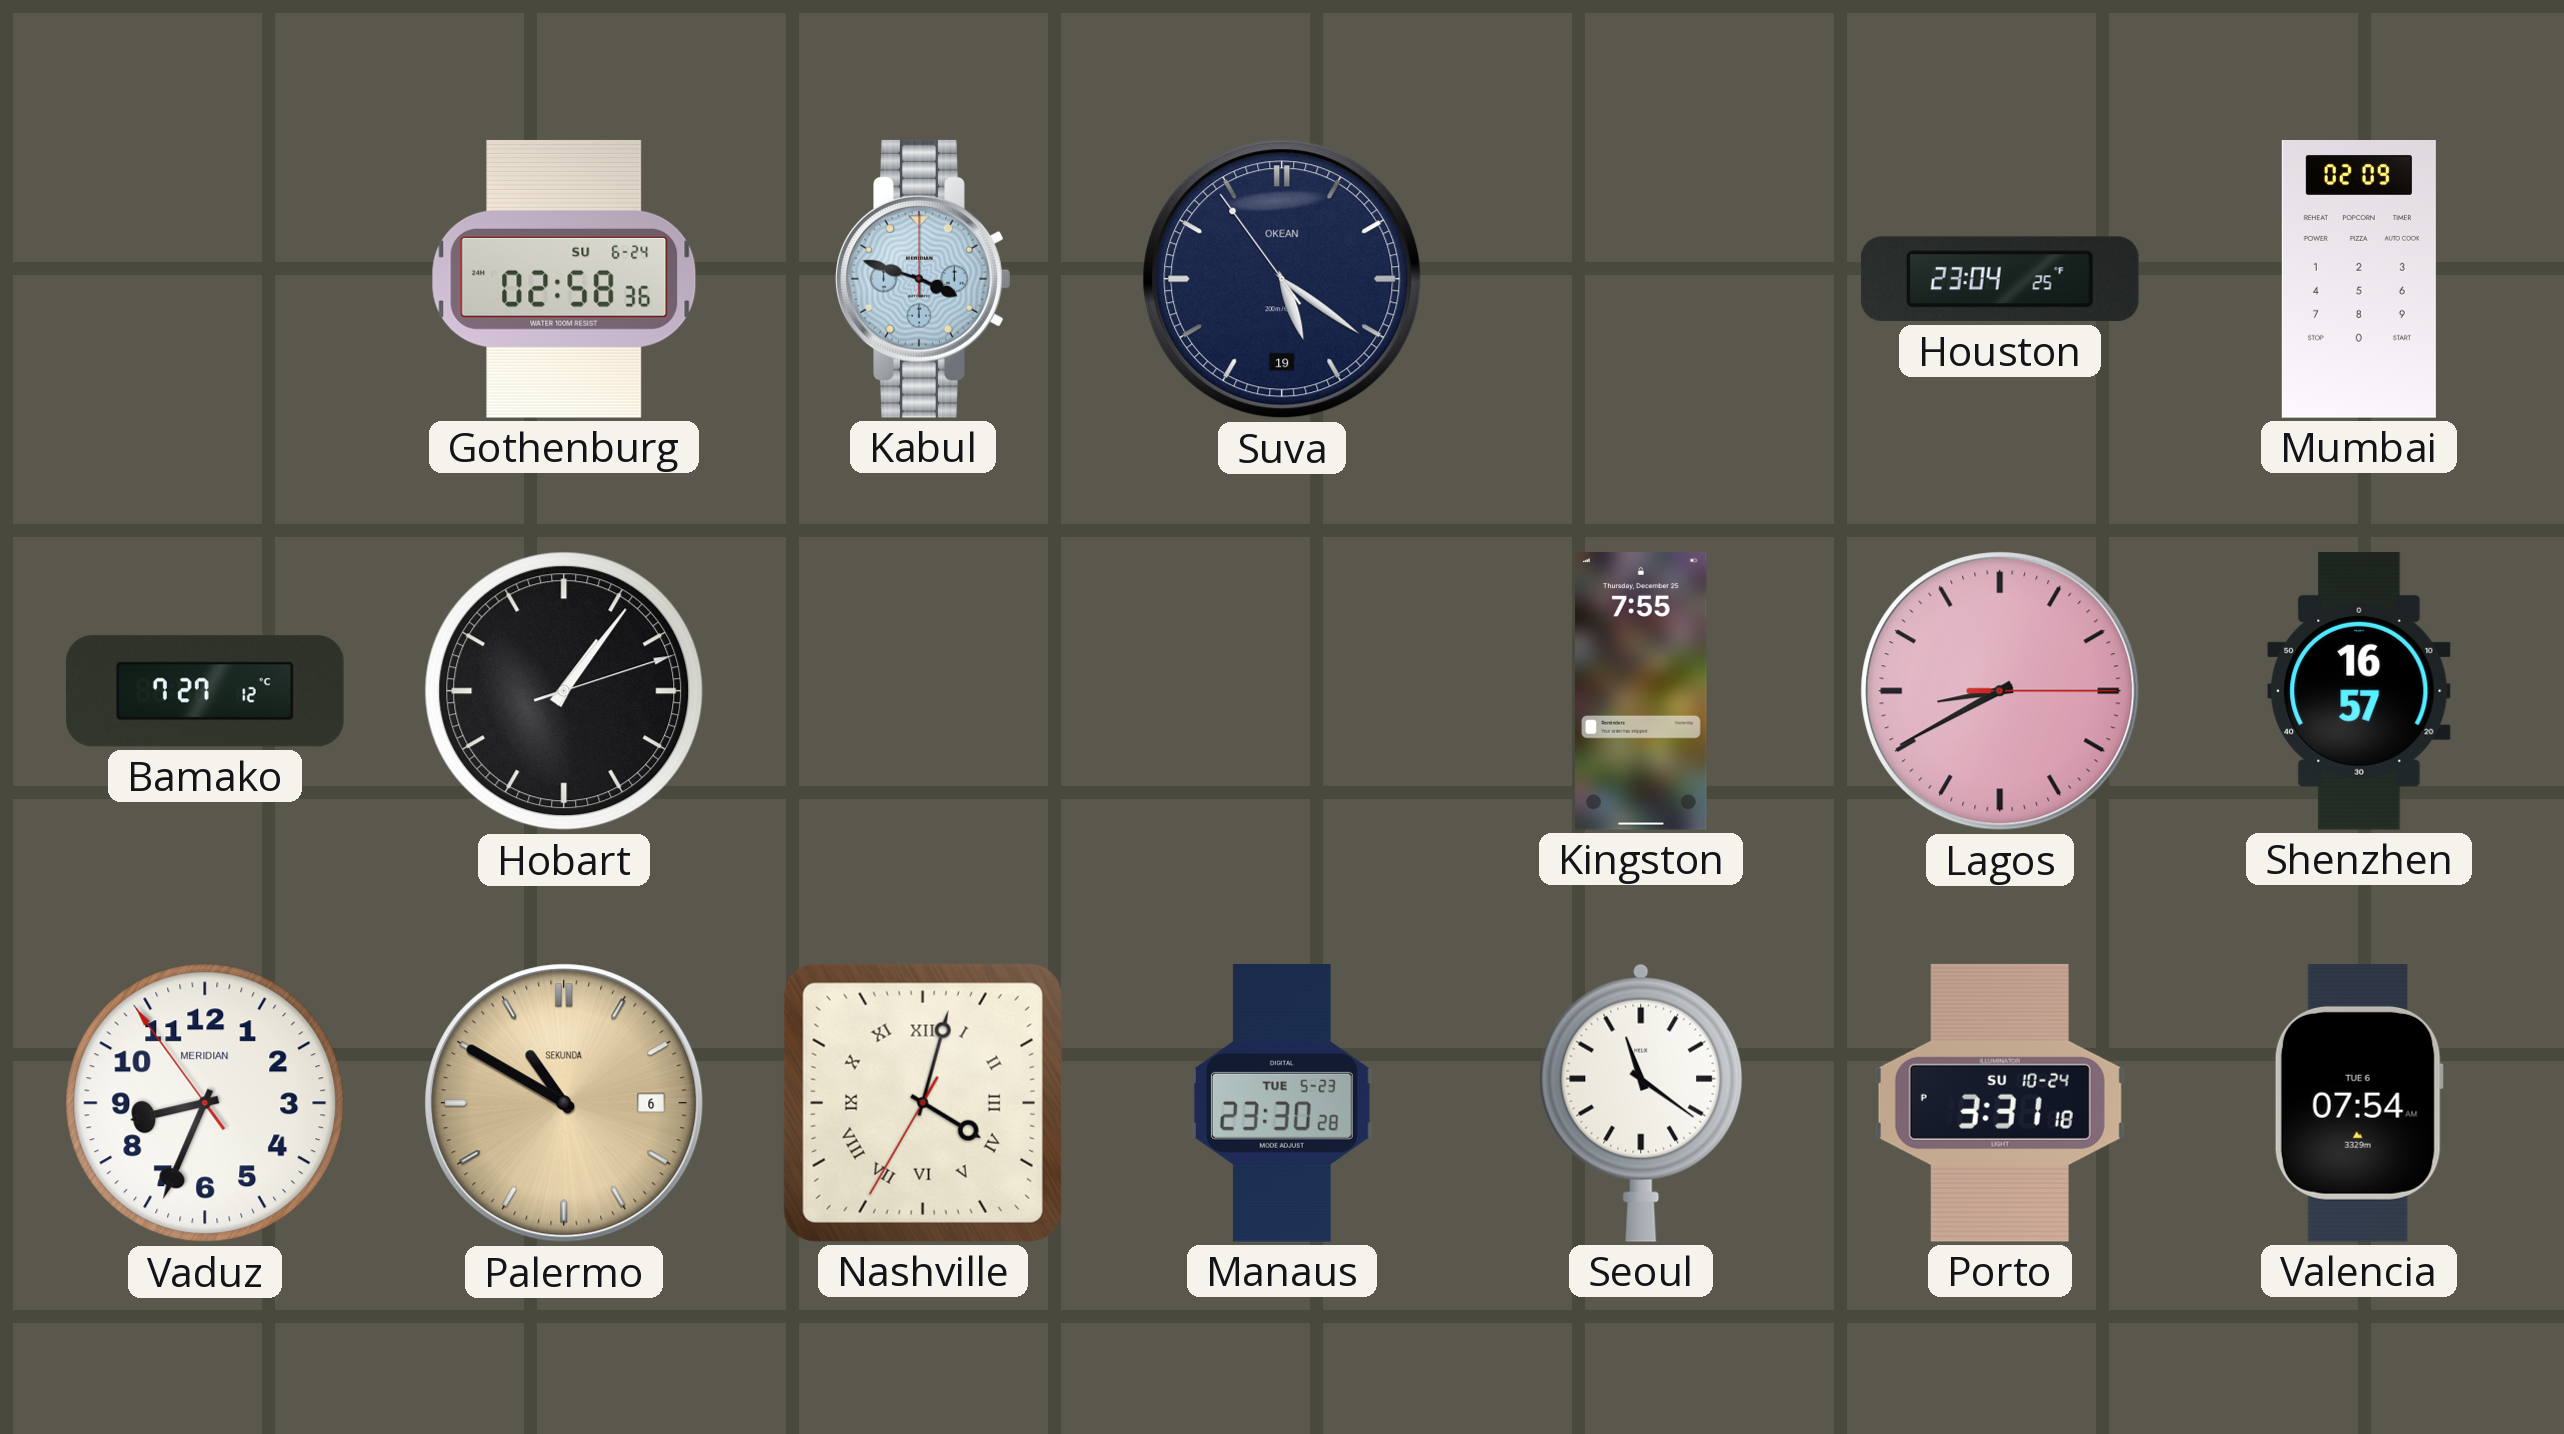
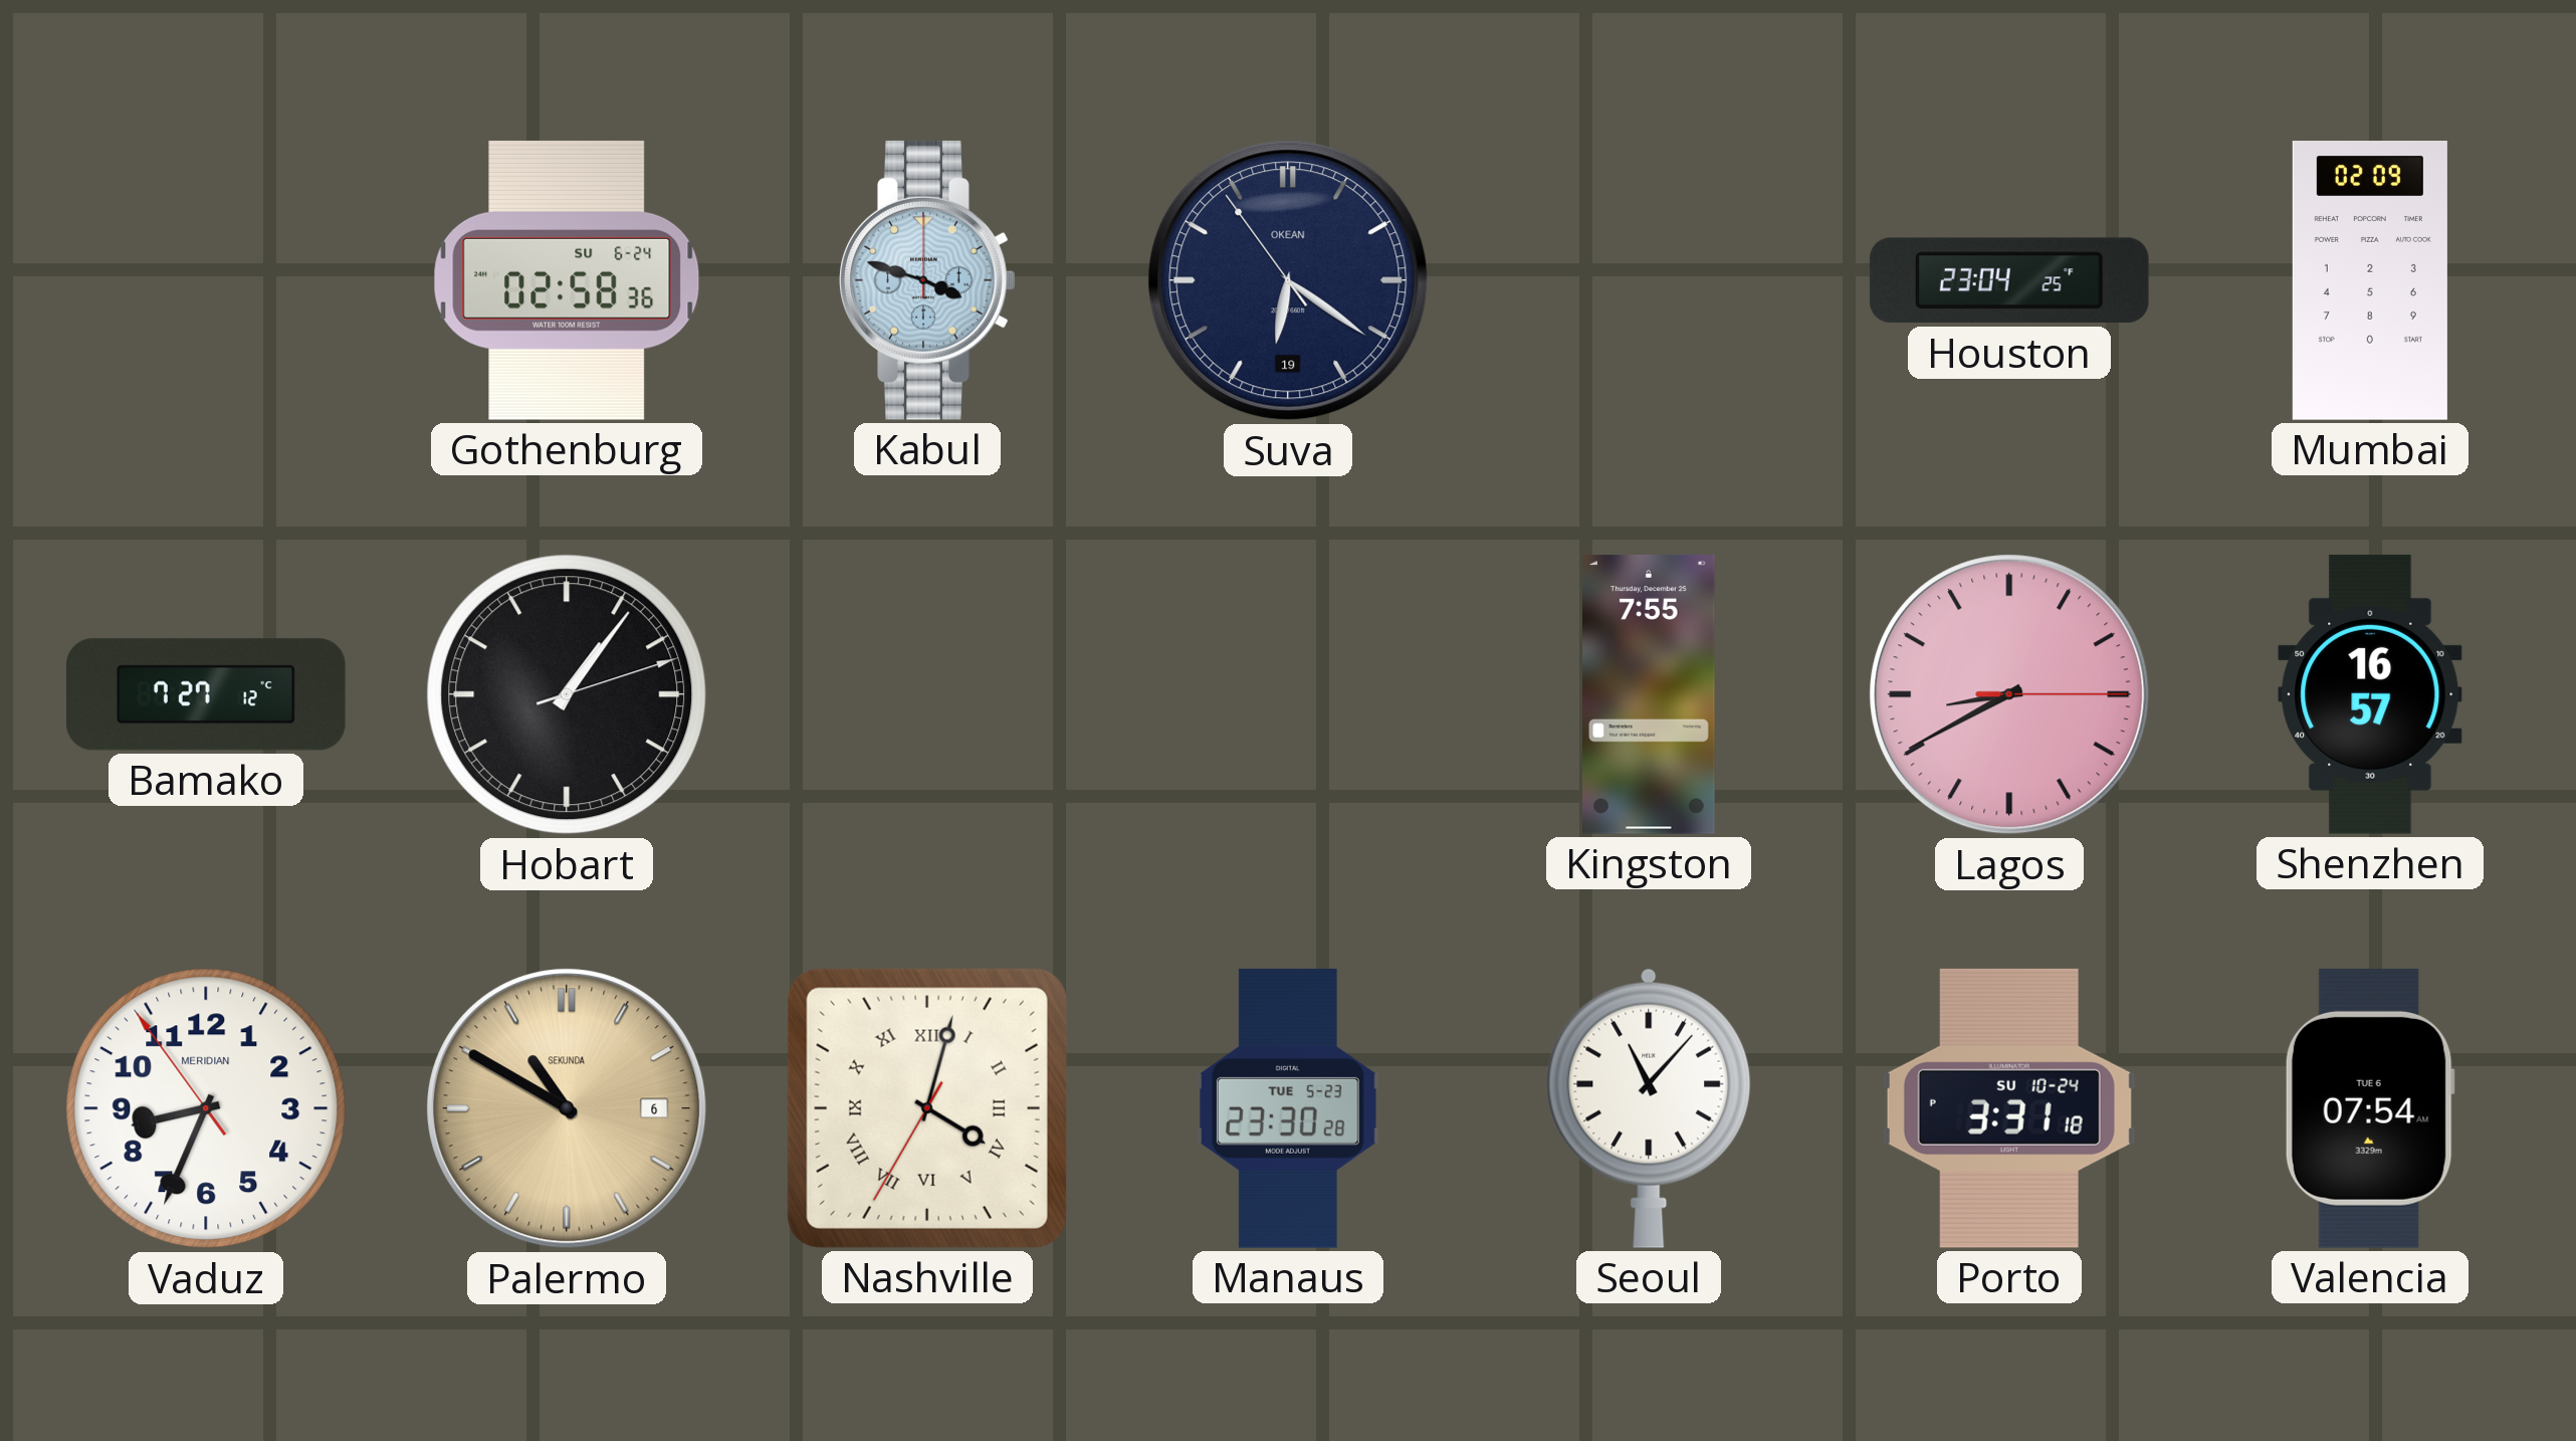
Suva: 5:20 -> 6:20 (1288, 280)
Seoul: 11:21 -> 11:07 (1649, 1108)
